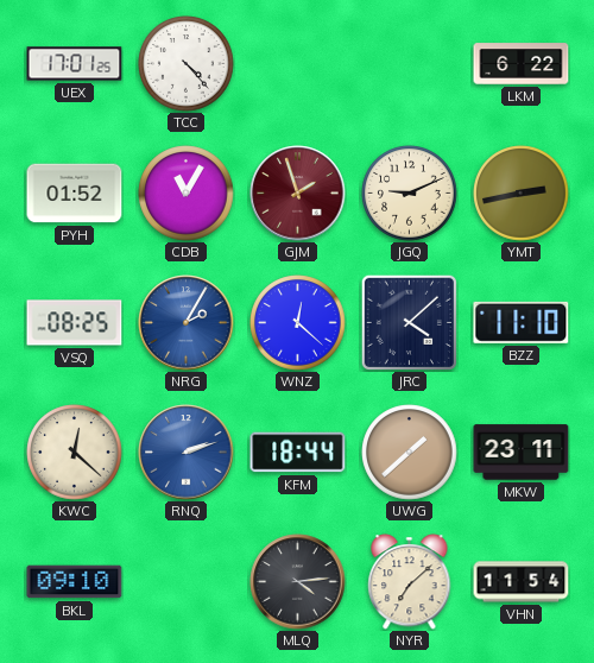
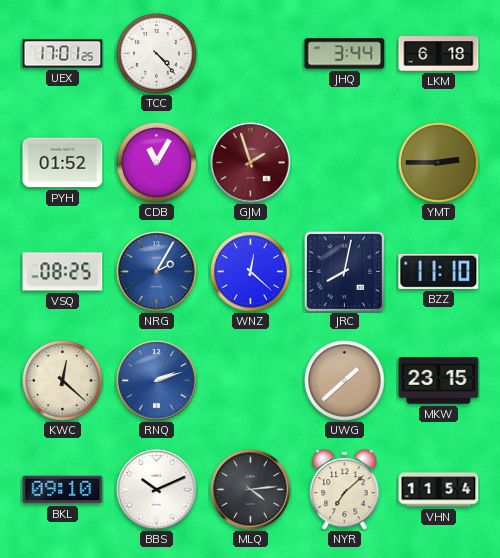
JHQ: none -> 3:44 (345, 54)
LKM: 6:22 -> 6:18 (439, 54)
JGQ: 9:11 -> none (410, 194)
YMT: 2:43 -> 2:45 (439, 163)
JRC: 4:08 -> 8:02 (344, 271)
KFM: 18:44 -> none (298, 453)
MKW: 23:11 -> 23:15 (439, 381)
BBS: none -> 10:11 (157, 490)
